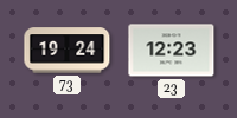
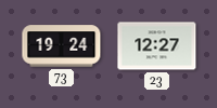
23: 12:23 -> 12:27 (157, 46)
